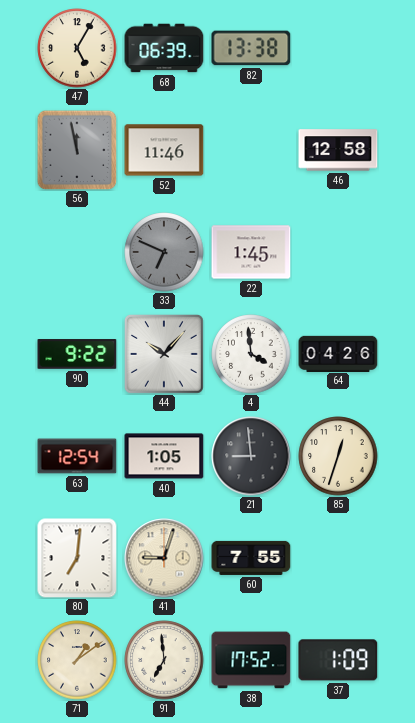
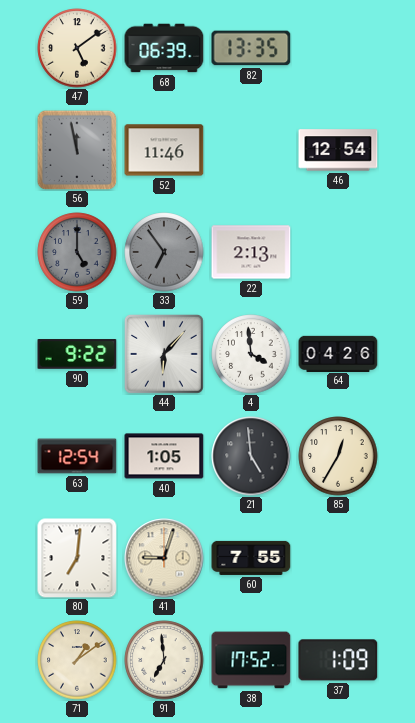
47: 5:05 -> 5:09 (77, 48)
82: 13:38 -> 13:35 (251, 48)
46: 12:58 -> 12:54 (338, 150)
59: none -> 5:00 (77, 252)
33: 6:49 -> 6:54 (164, 252)
22: 1:45 -> 2:13 (251, 252)
44: 10:07 -> 6:07 (164, 354)
21: 8:59 -> 4:59 (251, 456)
85: 12:33 -> 12:35 (338, 456)
